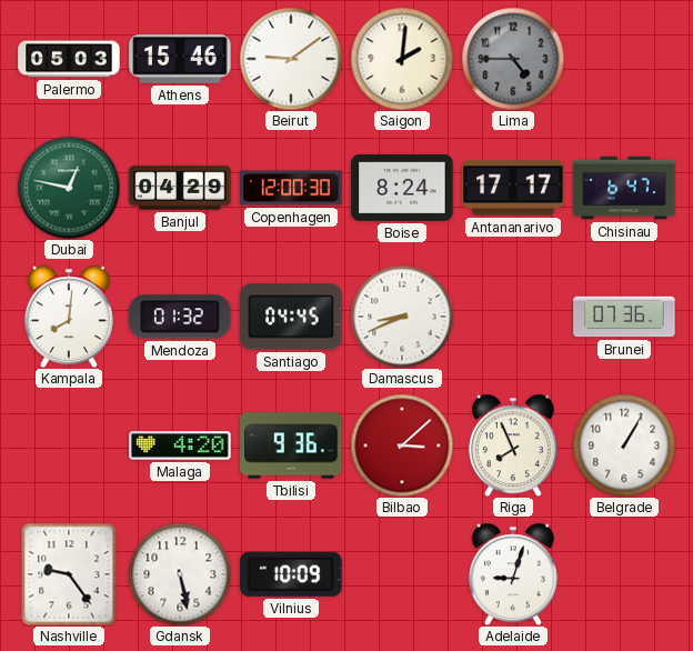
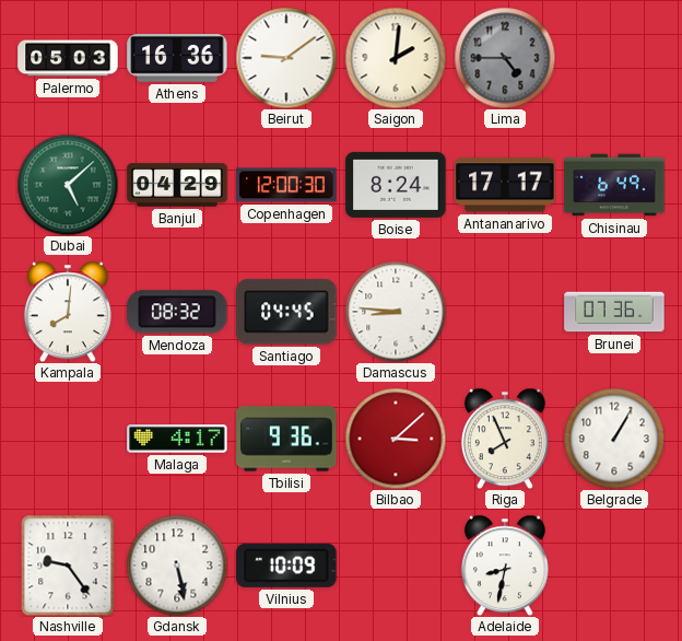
Athens: 15:46 -> 16:36 (177, 58)
Dubai: 12:47 -> 5:08 (68, 185)
Chisinau: 6:47 -> 6:49 (614, 185)
Mendoza: 01:32 -> 08:32 (177, 312)
Damascus: 8:41 -> 8:46 (396, 312)
Malaga: 4:20 -> 4:17 (177, 439)
Adelaide: 9:03 -> 8:32 (505, 566)
